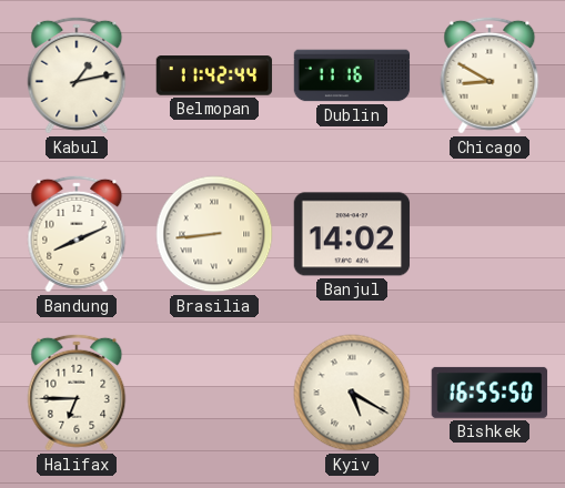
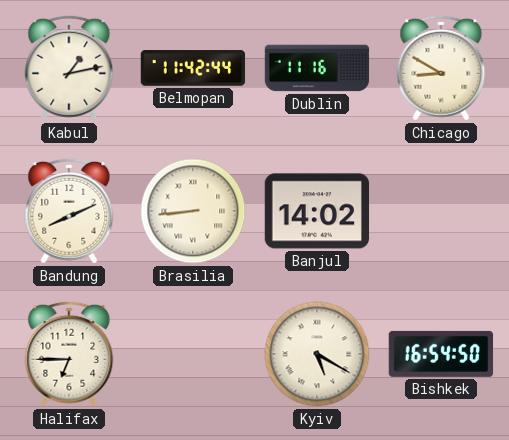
Bishkek: 16:55 -> 16:54 (441, 354)
